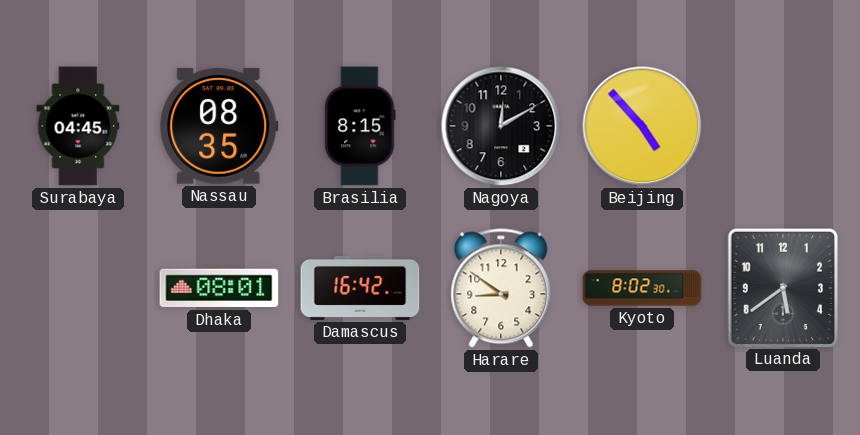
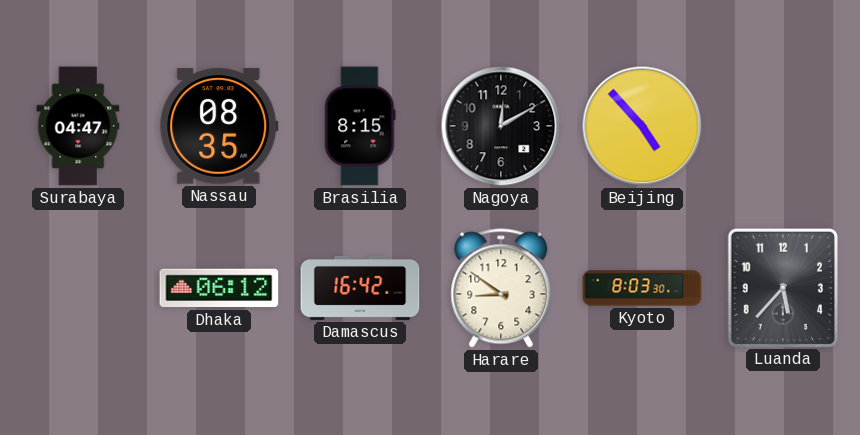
Surabaya: 04:45 -> 04:47 (78, 126)
Dhaka: 08:01 -> 06:12 (219, 288)
Kyoto: 8:02 -> 8:03 (642, 288)
Luanda: 5:39 -> 5:37 (783, 287)
